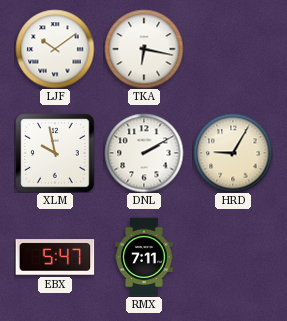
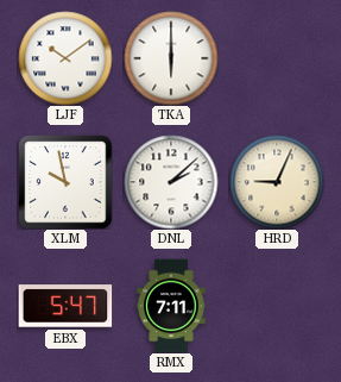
TKA: 6:17 -> 6:00 (171, 58)
DNL: 2:10 -> 2:08 (171, 182)
HRD: 9:05 -> 9:04 (277, 182)
